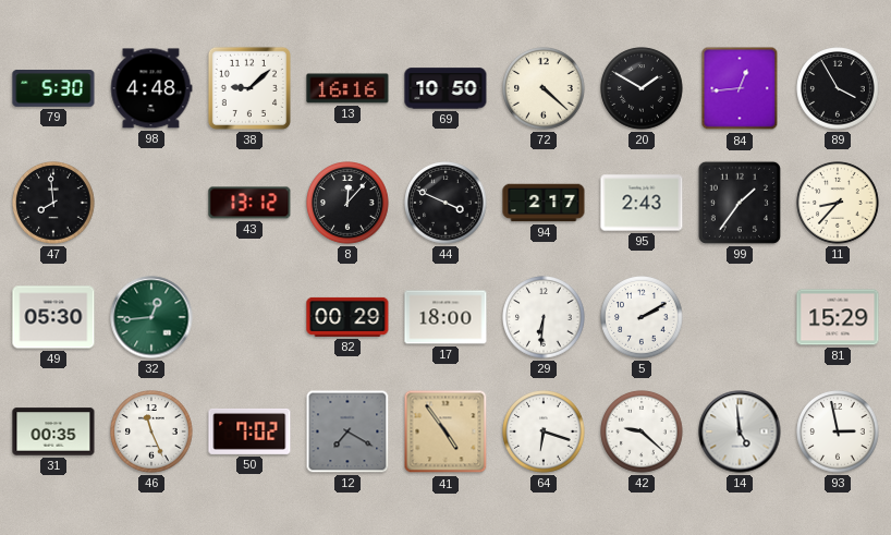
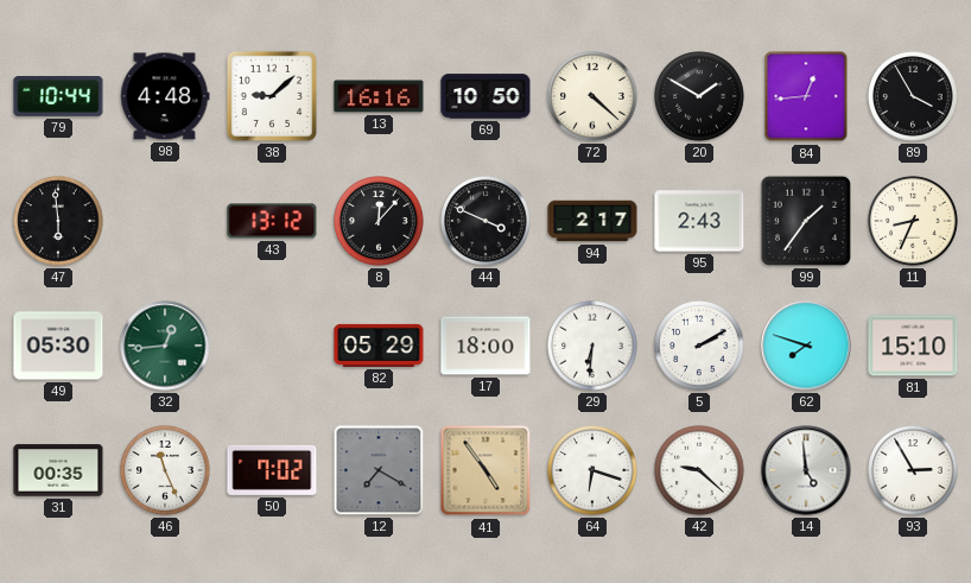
79: 5:30 -> 10:44 (58, 97)
47: 7:59 -> 5:59 (58, 221)
11: 8:37 -> 8:34 (913, 221)
82: 00:29 -> 05:29 (379, 346)
62: none -> 7:48 (806, 346)
81: 15:29 -> 15:10 (913, 346)
93: 2:58 -> 2:55 (913, 470)
